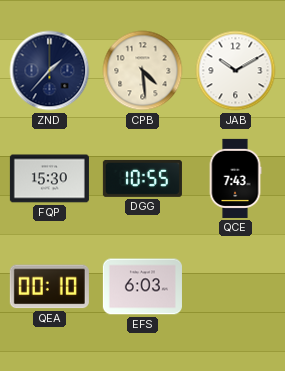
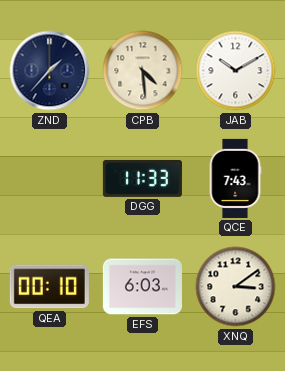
FQP: 15:30 -> none (49, 179)
DGG: 10:55 -> 11:33 (142, 178)
XNQ: none -> 3:09 (236, 287)
